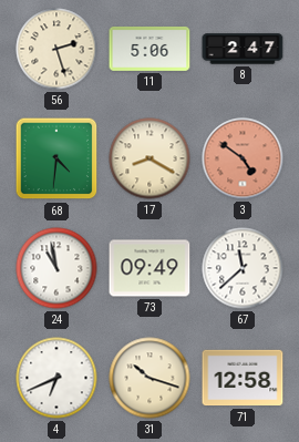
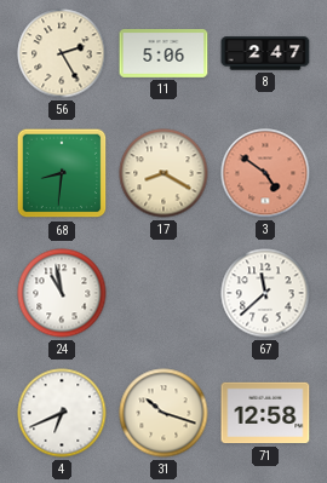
56: 2:27 -> 2:25 (62, 53)
68: 4:31 -> 8:31 (62, 173)
73: 09:49 -> none (149, 268)
